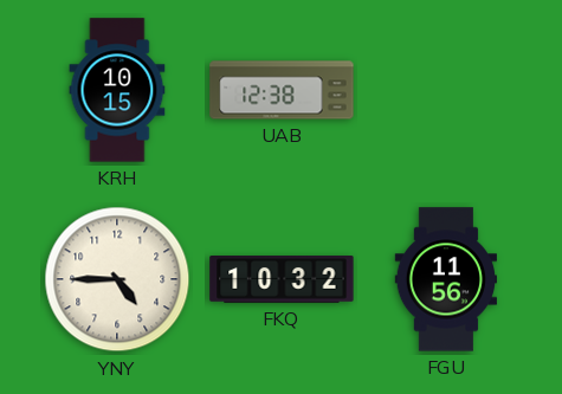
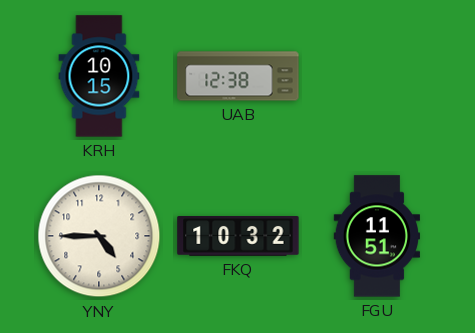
FGU: 11:56 -> 11:51 (376, 236)
